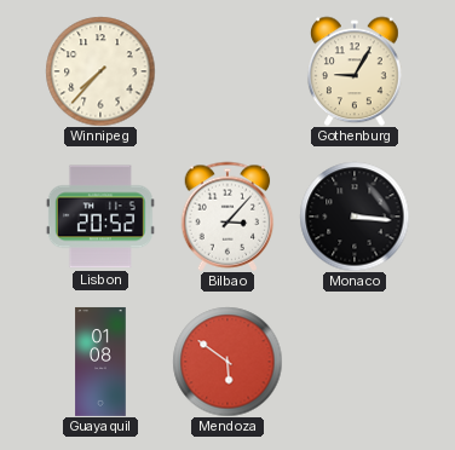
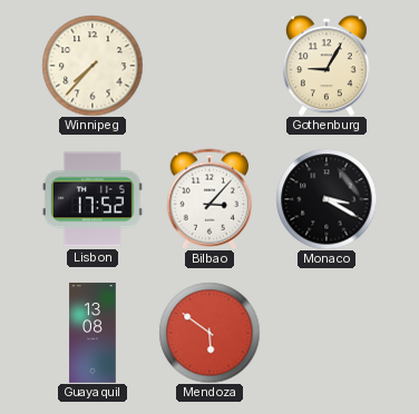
Lisbon: 20:52 -> 17:52 (92, 199)
Monaco: 3:16 -> 3:20 (327, 199)
Guayaquil: 01:08 -> 13:08 (92, 333)
